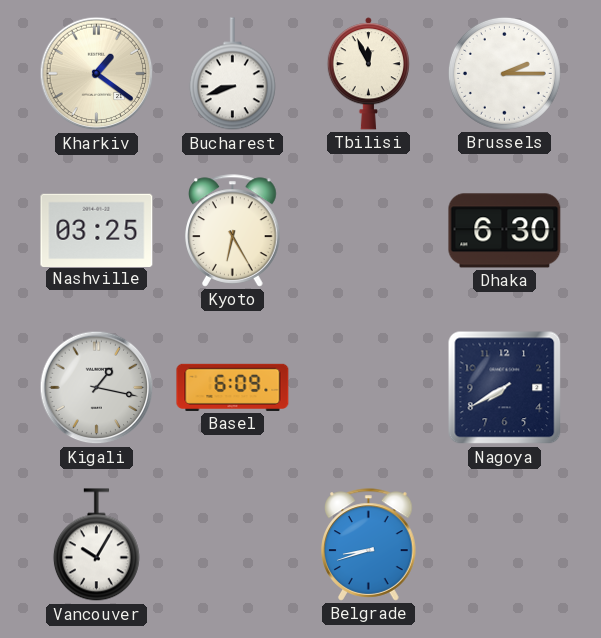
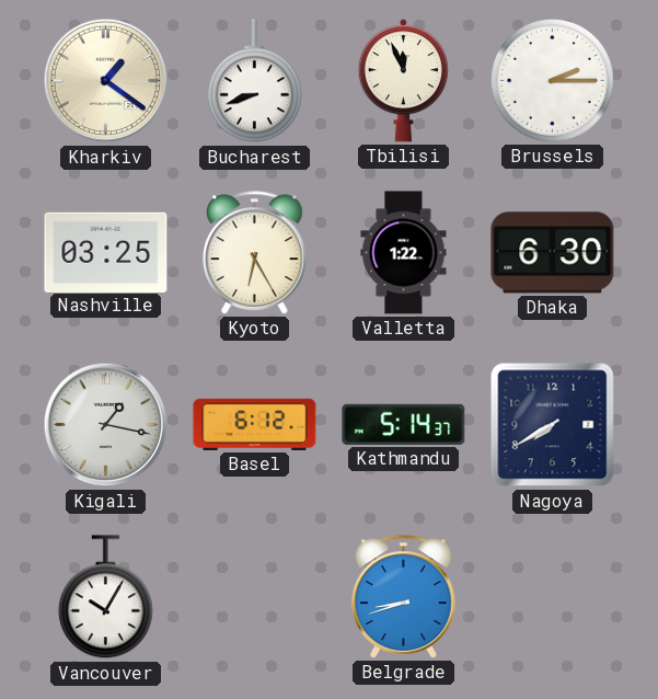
Valletta: none -> 1:22 (404, 253)
Basel: 6:09 -> 6:12 (255, 424)
Kathmandu: none -> 5:14 (404, 424)
